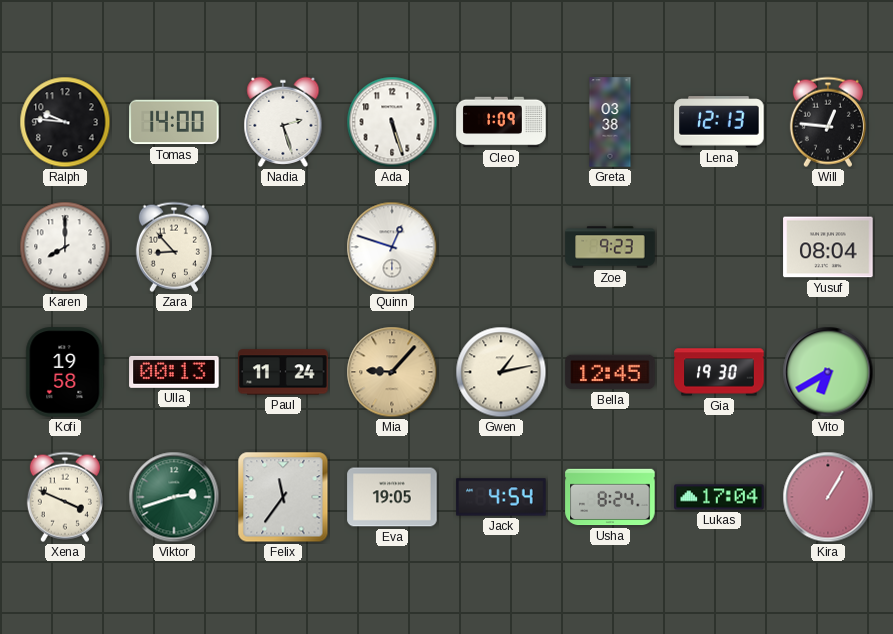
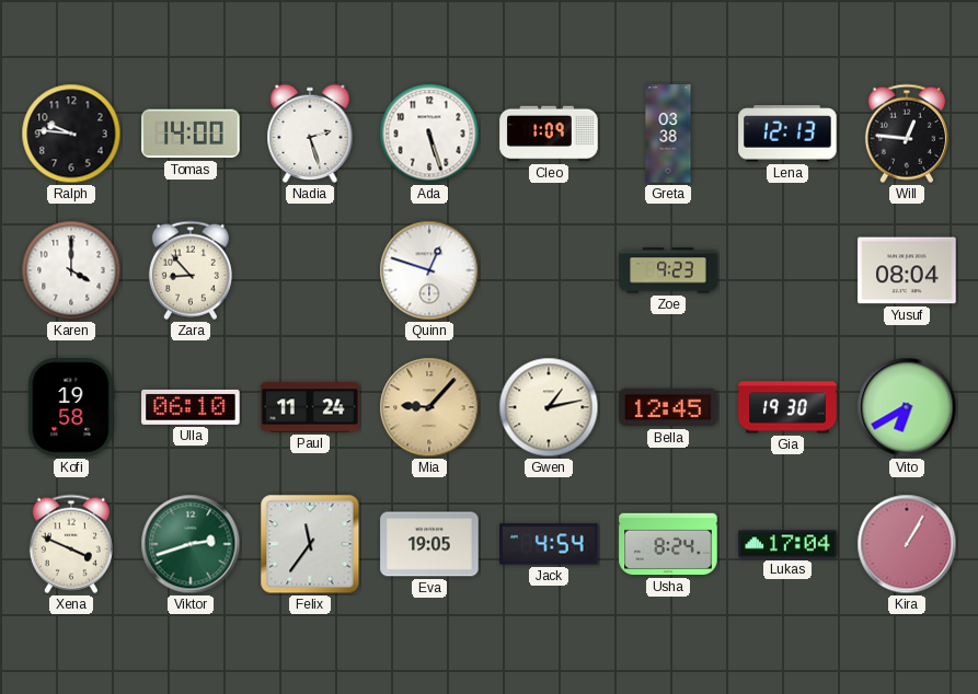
Karen: 8:00 -> 4:00 (71, 270)
Ulla: 00:13 -> 06:10 (191, 407)
